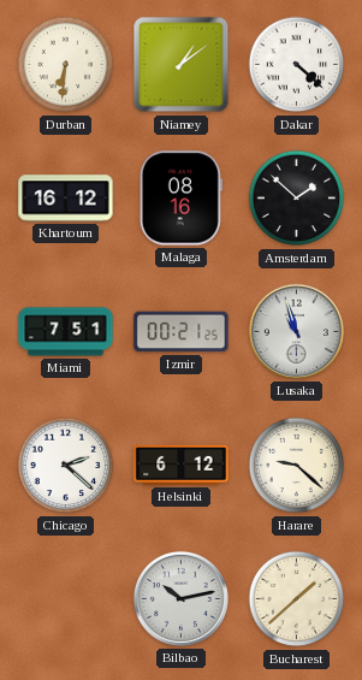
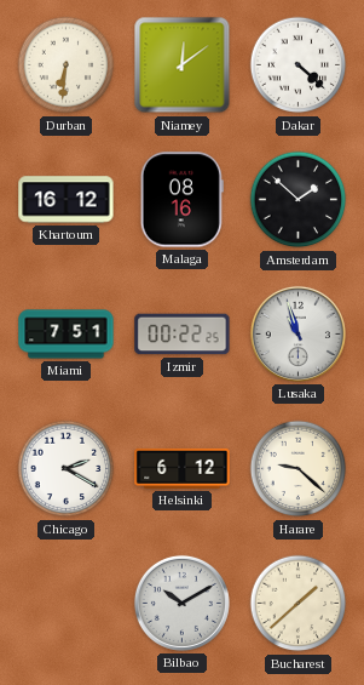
Niamey: 1:09 -> 12:09 (183, 65)
Izmir: 00:21 -> 00:22 (183, 335)
Chicago: 2:22 -> 2:20 (67, 469)
Bilbao: 10:13 -> 10:10 (181, 603)
